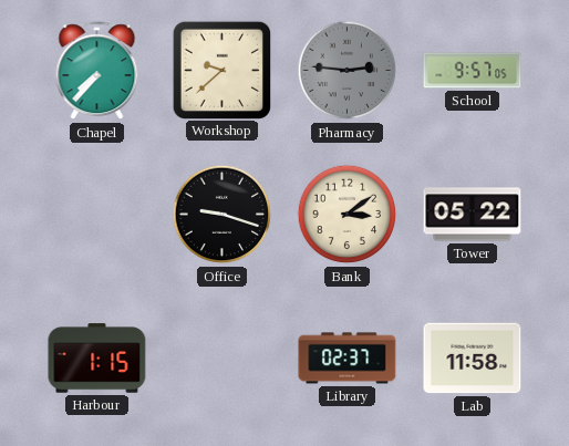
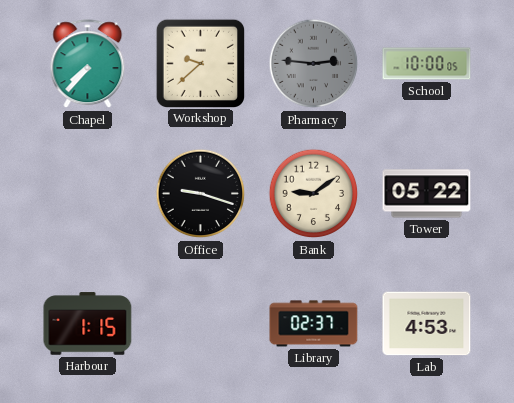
School: 9:57 -> 10:00 (427, 64)
Bank: 3:09 -> 9:09 (314, 194)
Lab: 11:58 -> 4:53 (427, 324)
